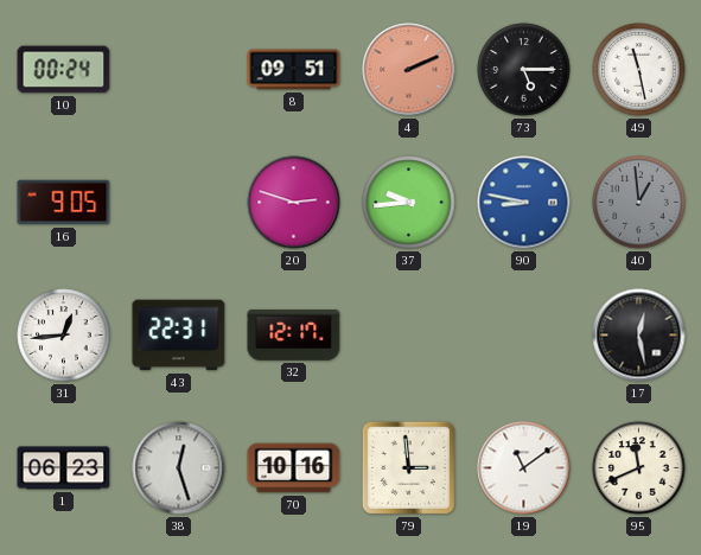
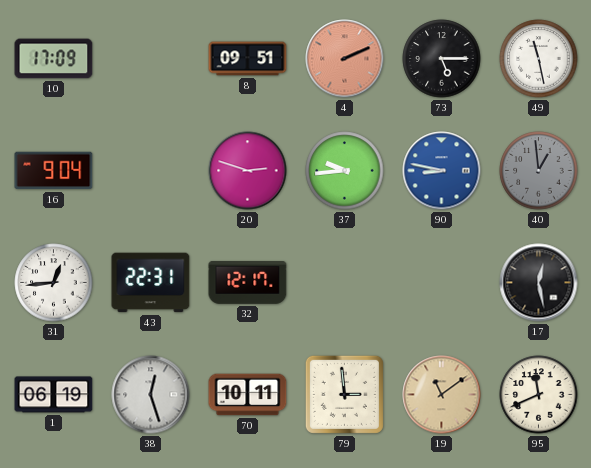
10: 00:24 -> 17:09 (54, 59)
16: 9:05 -> 9:04 (54, 171)
1: 06:23 -> 06:19 (54, 395)
70: 10:16 -> 10:11 (248, 395)
19 dial: white -> champagne (442, 395)
